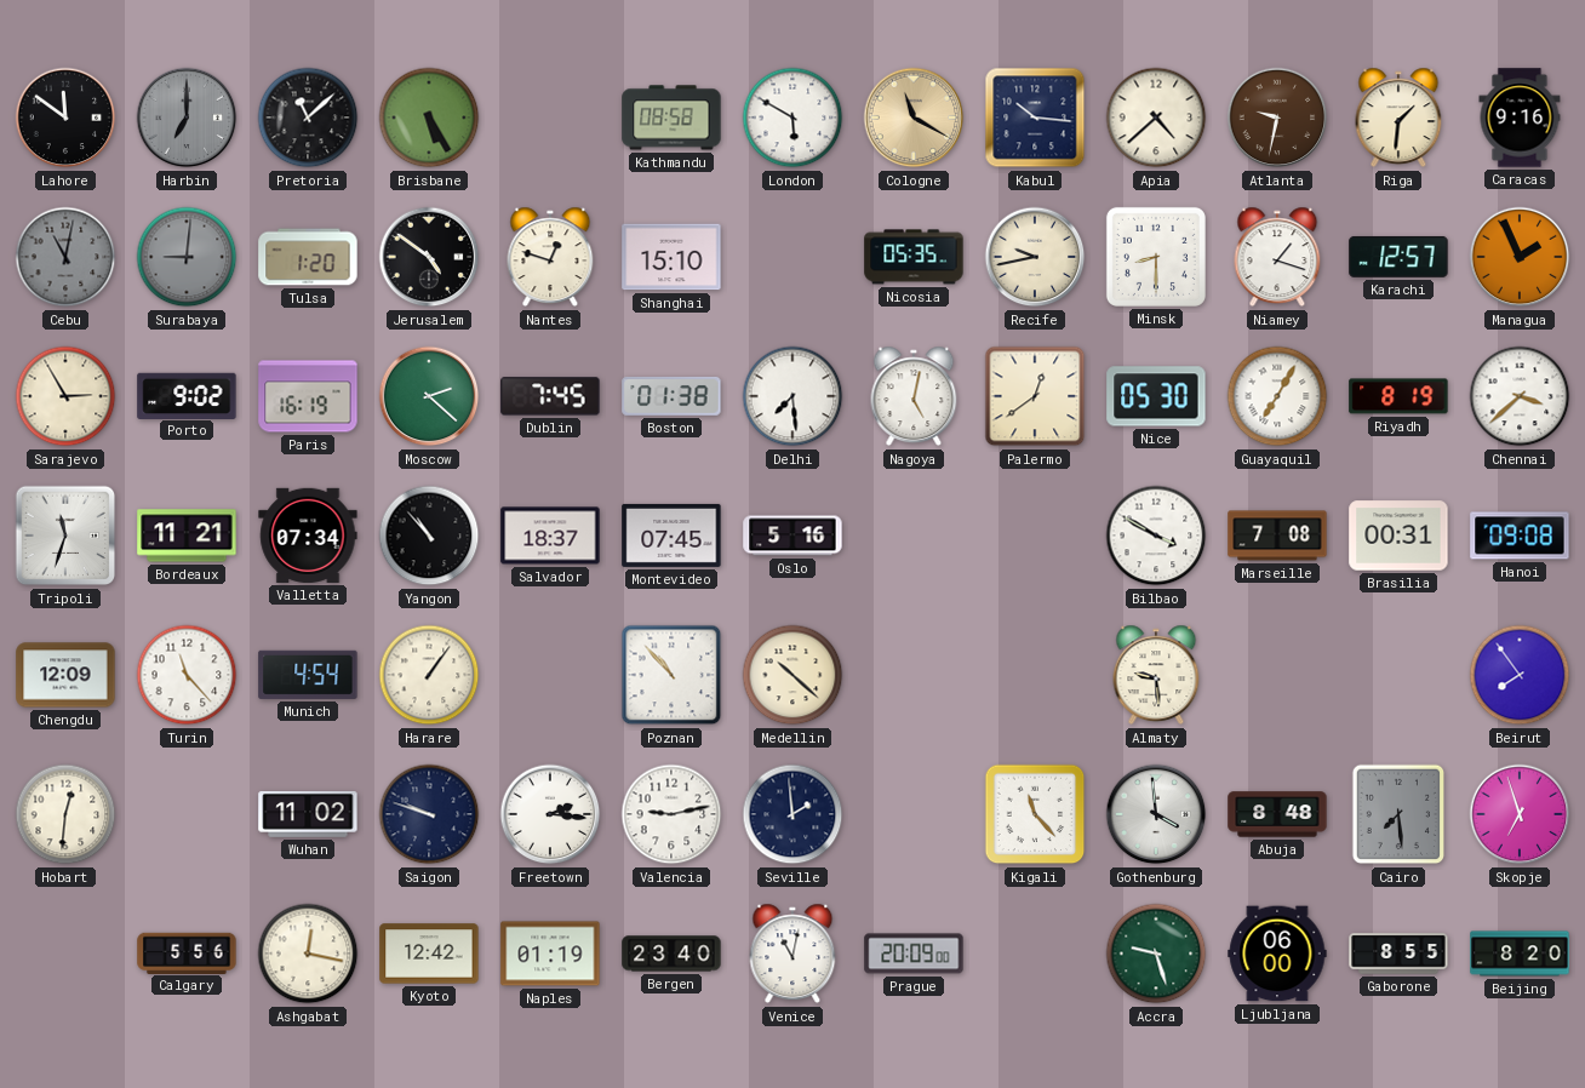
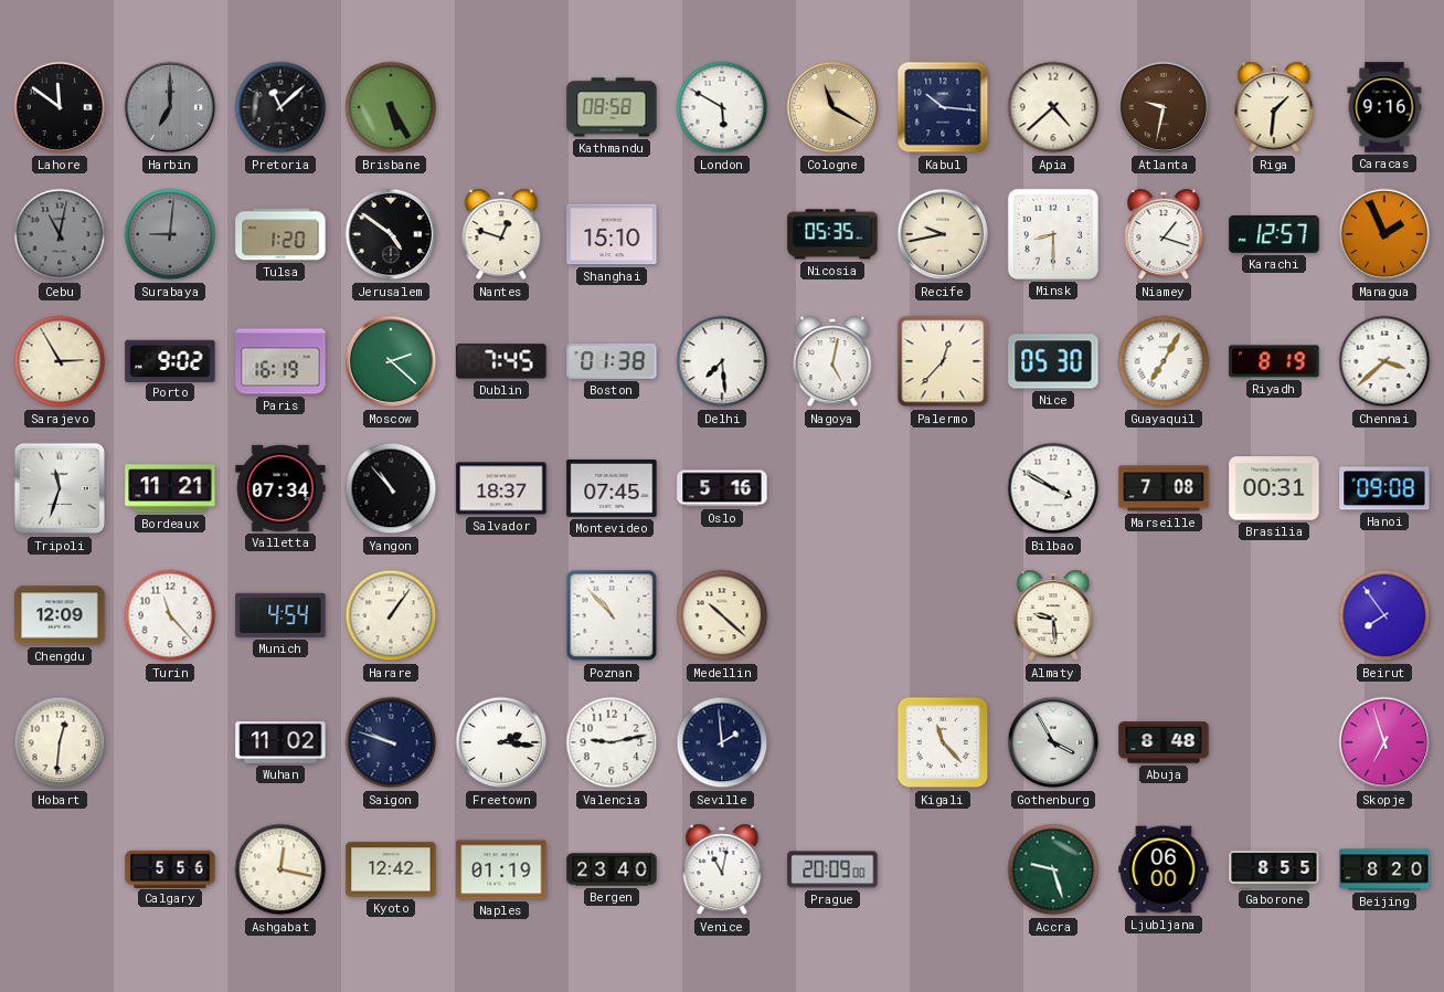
Palermo: 12:39 -> 12:37 (943, 361)
Gothenburg: 3:59 -> 3:55 (1053, 742)
Cairo: 7:29 -> none (1398, 814)
